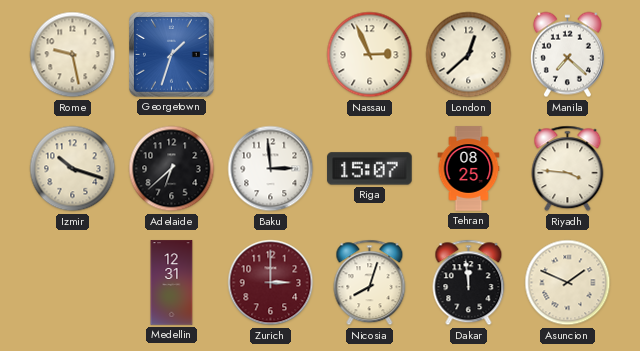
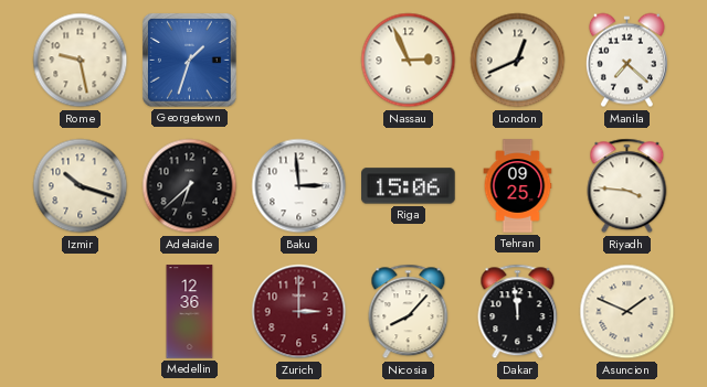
London: 12:38 -> 12:41 (518, 61)
Riga: 15:07 -> 15:06 (409, 186)
Tehran: 08:25 -> 09:25 (518, 186)
Medellin: 12:31 -> 12:36 (190, 312)
Nicosia: 8:03 -> 8:07 (409, 312)
